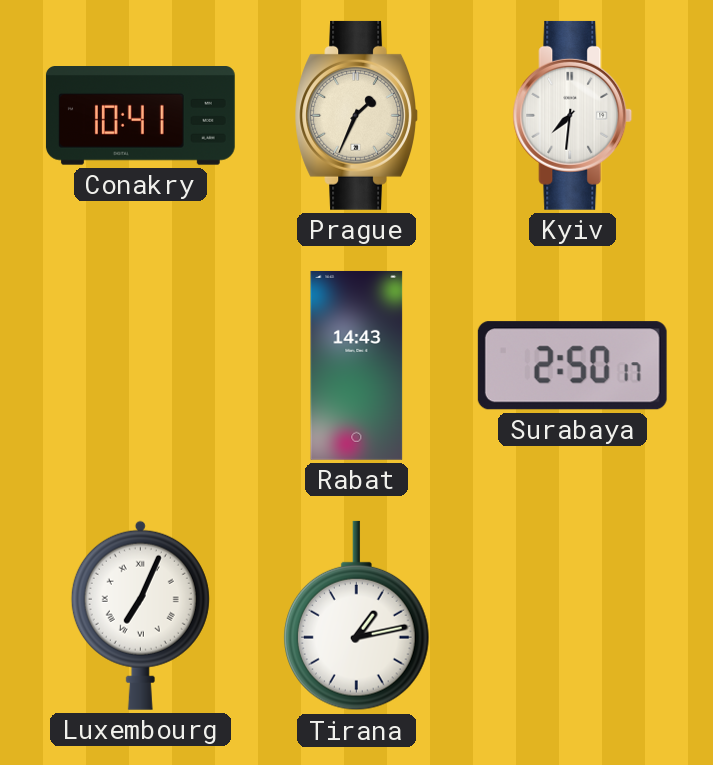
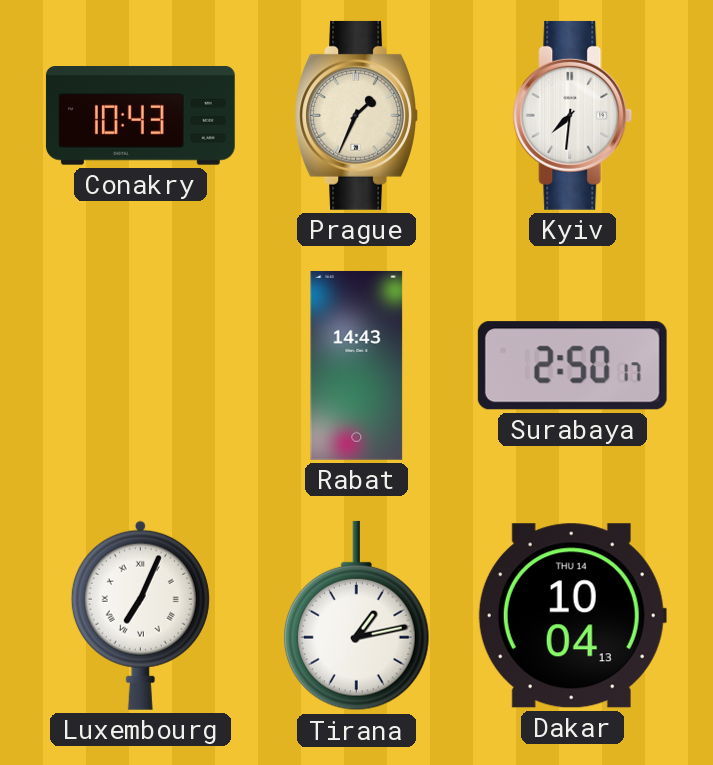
Conakry: 10:41 -> 10:43 (140, 116)
Dakar: none -> 10:04 (572, 616)
